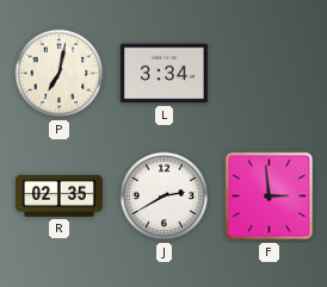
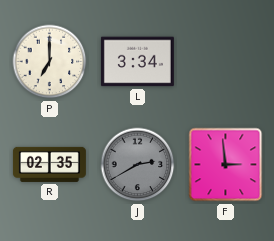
P: 7:02 -> 7:00 (50, 62)
J dial: white -> grey (138, 165)
